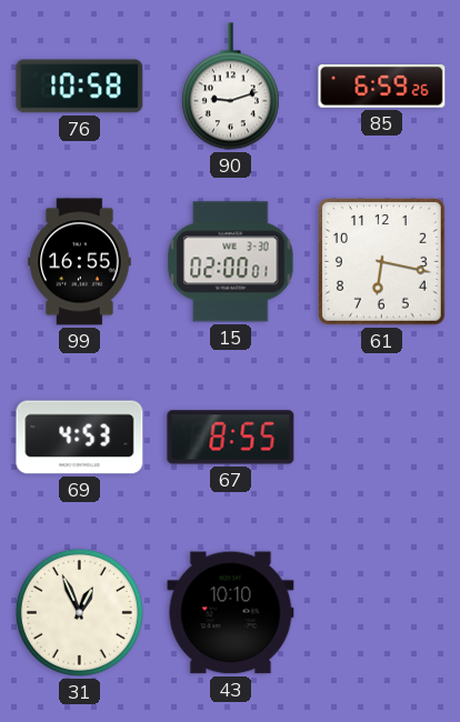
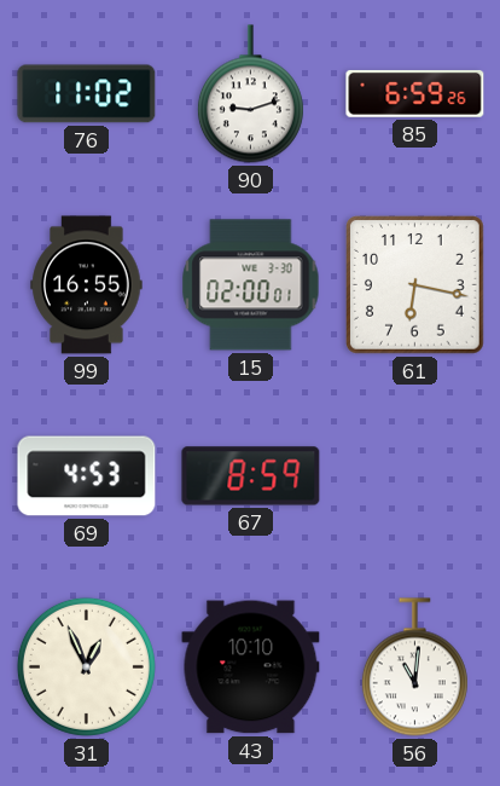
76: 10:58 -> 11:02 (87, 94)
67: 8:55 -> 8:59 (251, 476)
56: none -> 11:01 (414, 667)
